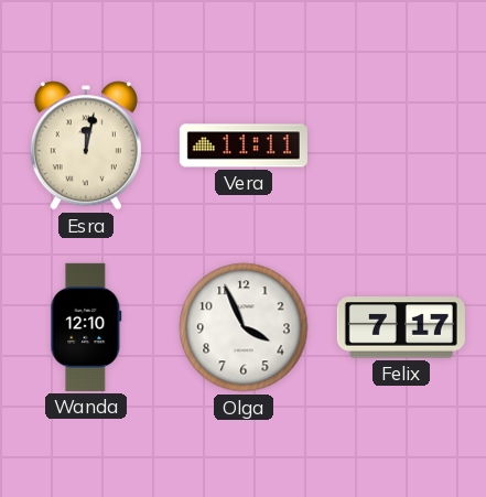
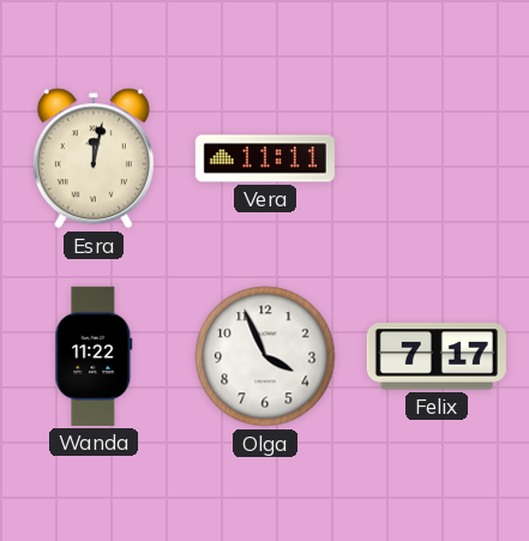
Wanda: 12:10 -> 11:22 (94, 356)
